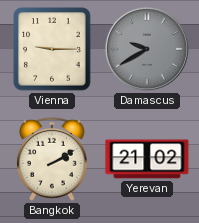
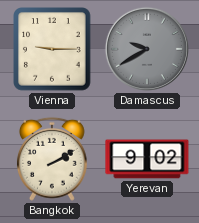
Yerevan: 21:02 -> 9:02 (147, 159)
